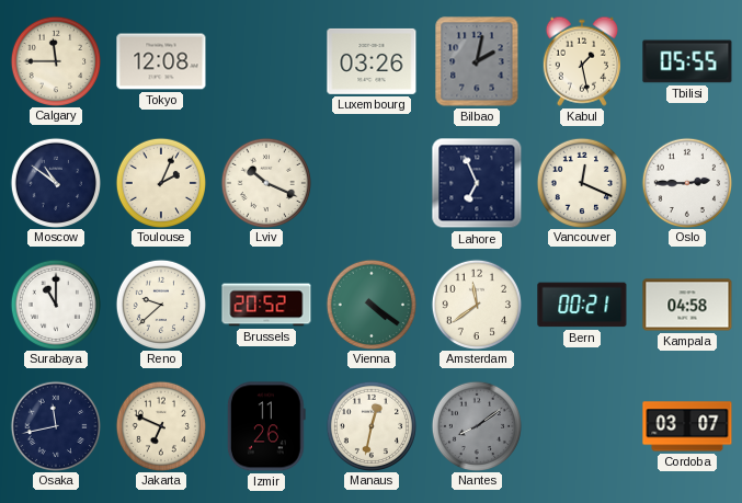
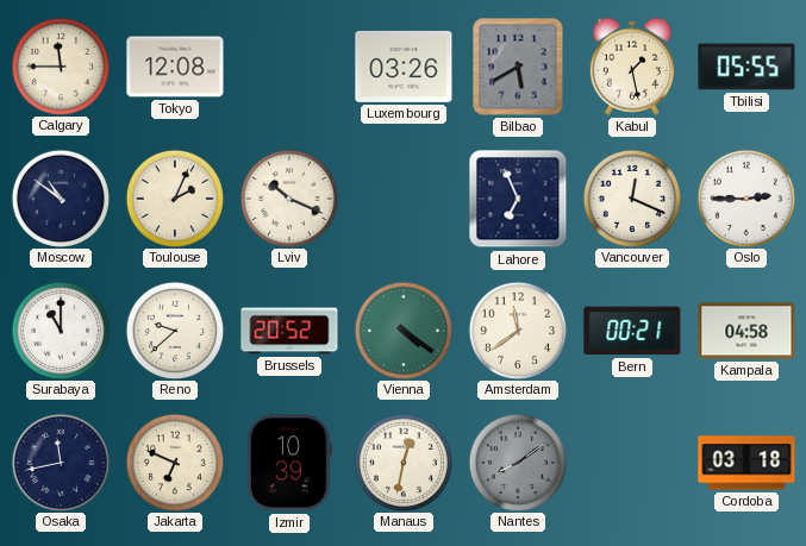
Bilbao: 2:02 -> 5:40 (518, 67)
Izmir: 11:26 -> 10:39 (289, 463)
Cordoba: 03:07 -> 03:18 (746, 463)
